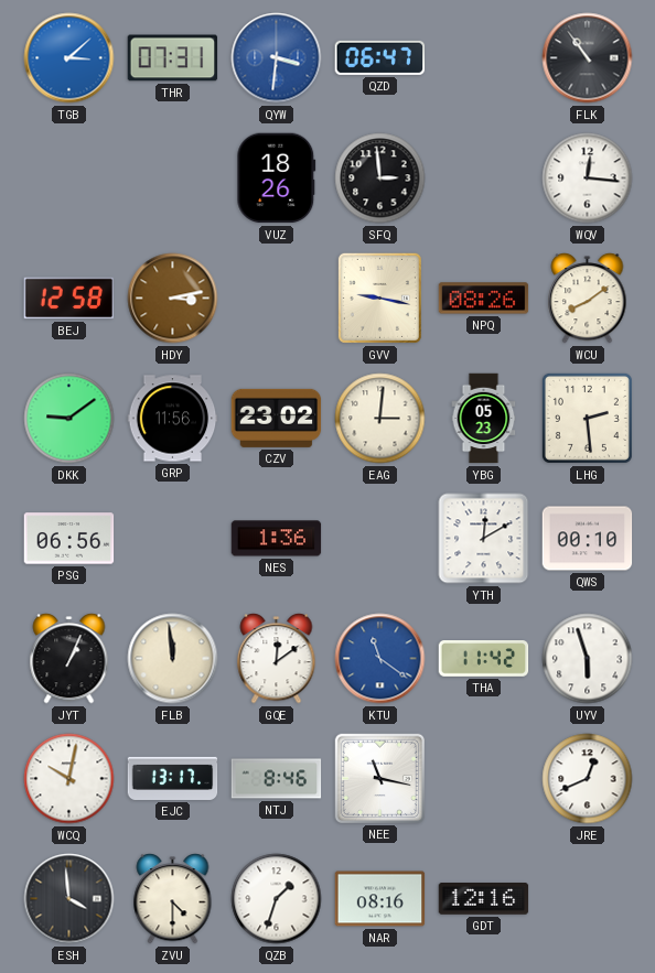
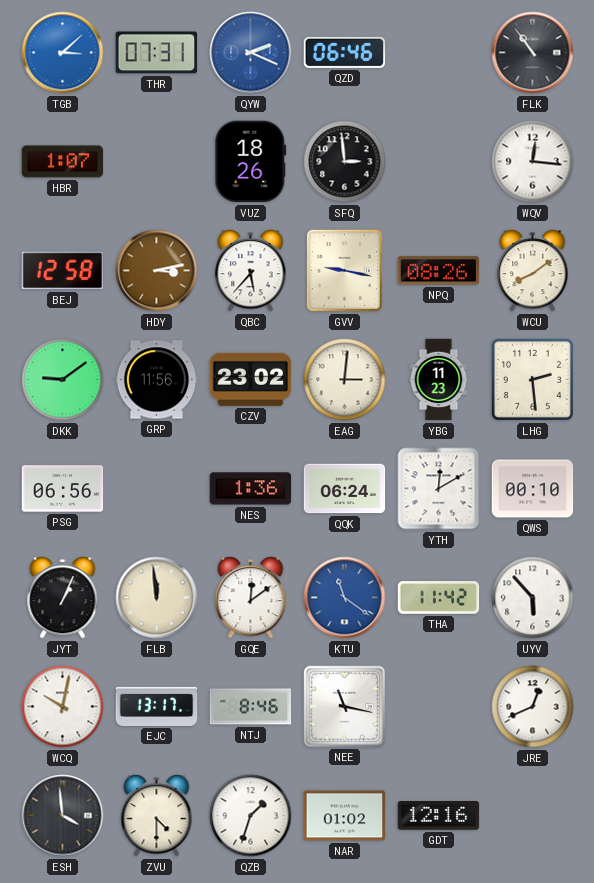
QYW: 3:31 -> 2:19 (251, 53)
QZD: 06:47 -> 06:46 (345, 52)
HBR: none -> 1:07 (63, 162)
QBC: none -> 5:37 (251, 271)
YBG: 05:23 -> 11:23 (439, 380)
QQK: none -> 06:24 (345, 489)
UYV: 5:57 -> 5:53 (533, 598)
NAR: 08:16 -> 01:02 (345, 816)
